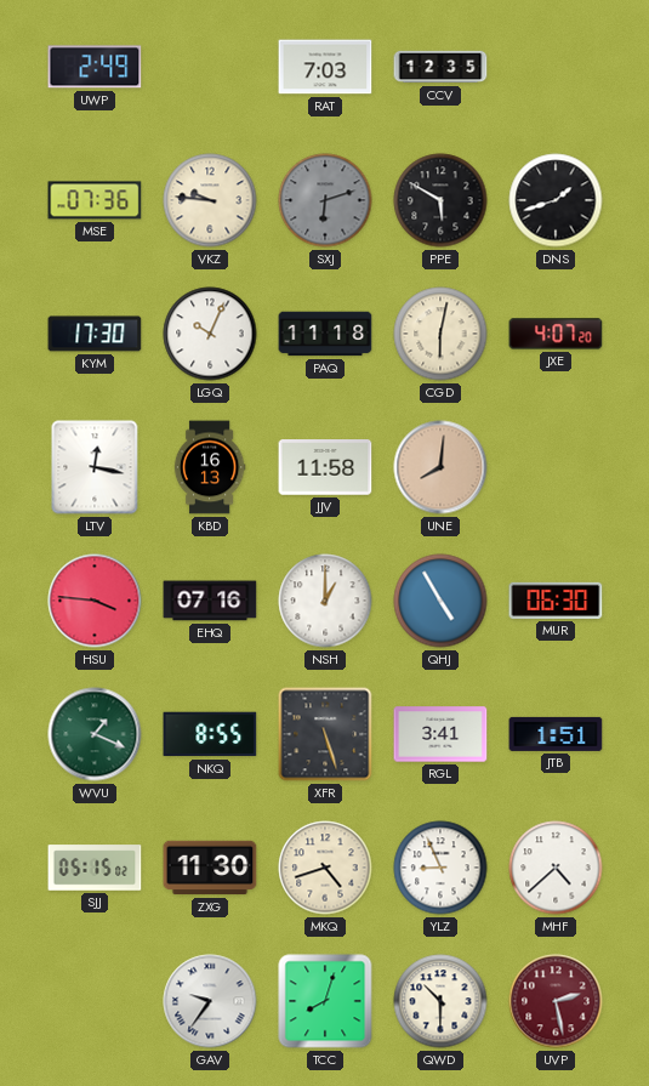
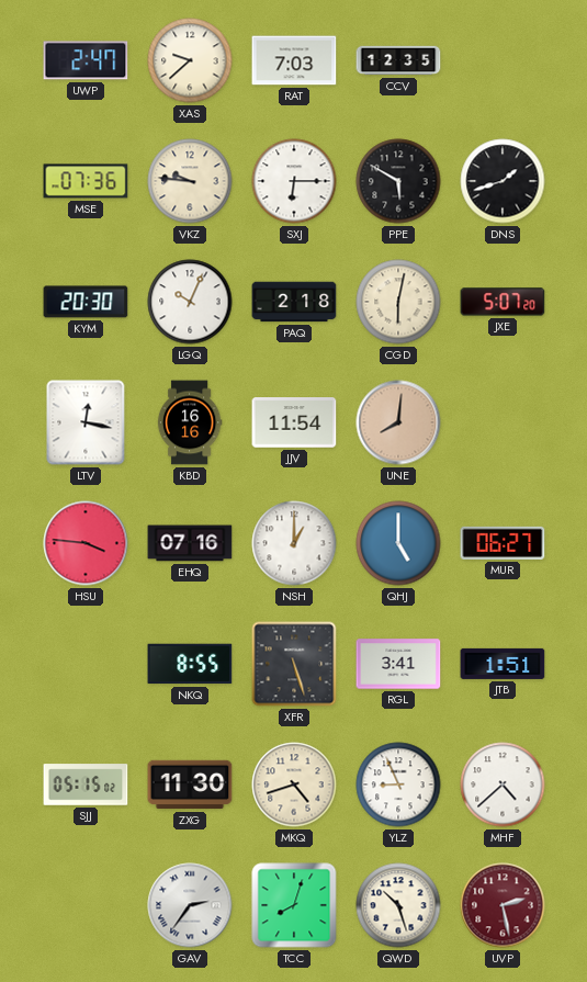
UWP: 2:49 -> 2:47 (86, 60)
XAS: none -> 9:38 (190, 60)
SXJ: 6:12 -> 6:15 (294, 181)
SXJ dial: grey -> white (294, 181)
KYM: 17:30 -> 20:30 (86, 302)
PAQ: 11:18 -> 2:18 (294, 302)
JXE: 4:07 -> 5:07 (503, 302)
KBD: 16:13 -> 16:16 (190, 422)
JJV: 11:58 -> 11:54 (294, 422)
QHJ: 4:55 -> 5:00 (398, 543)
MUR: 06:30 -> 06:27 (503, 543)
WVU: 1:19 -> none (95, 734)
GAV: 9:36 -> 2:36 (190, 905)
QWD: 10:30 -> 10:27 (398, 905)
